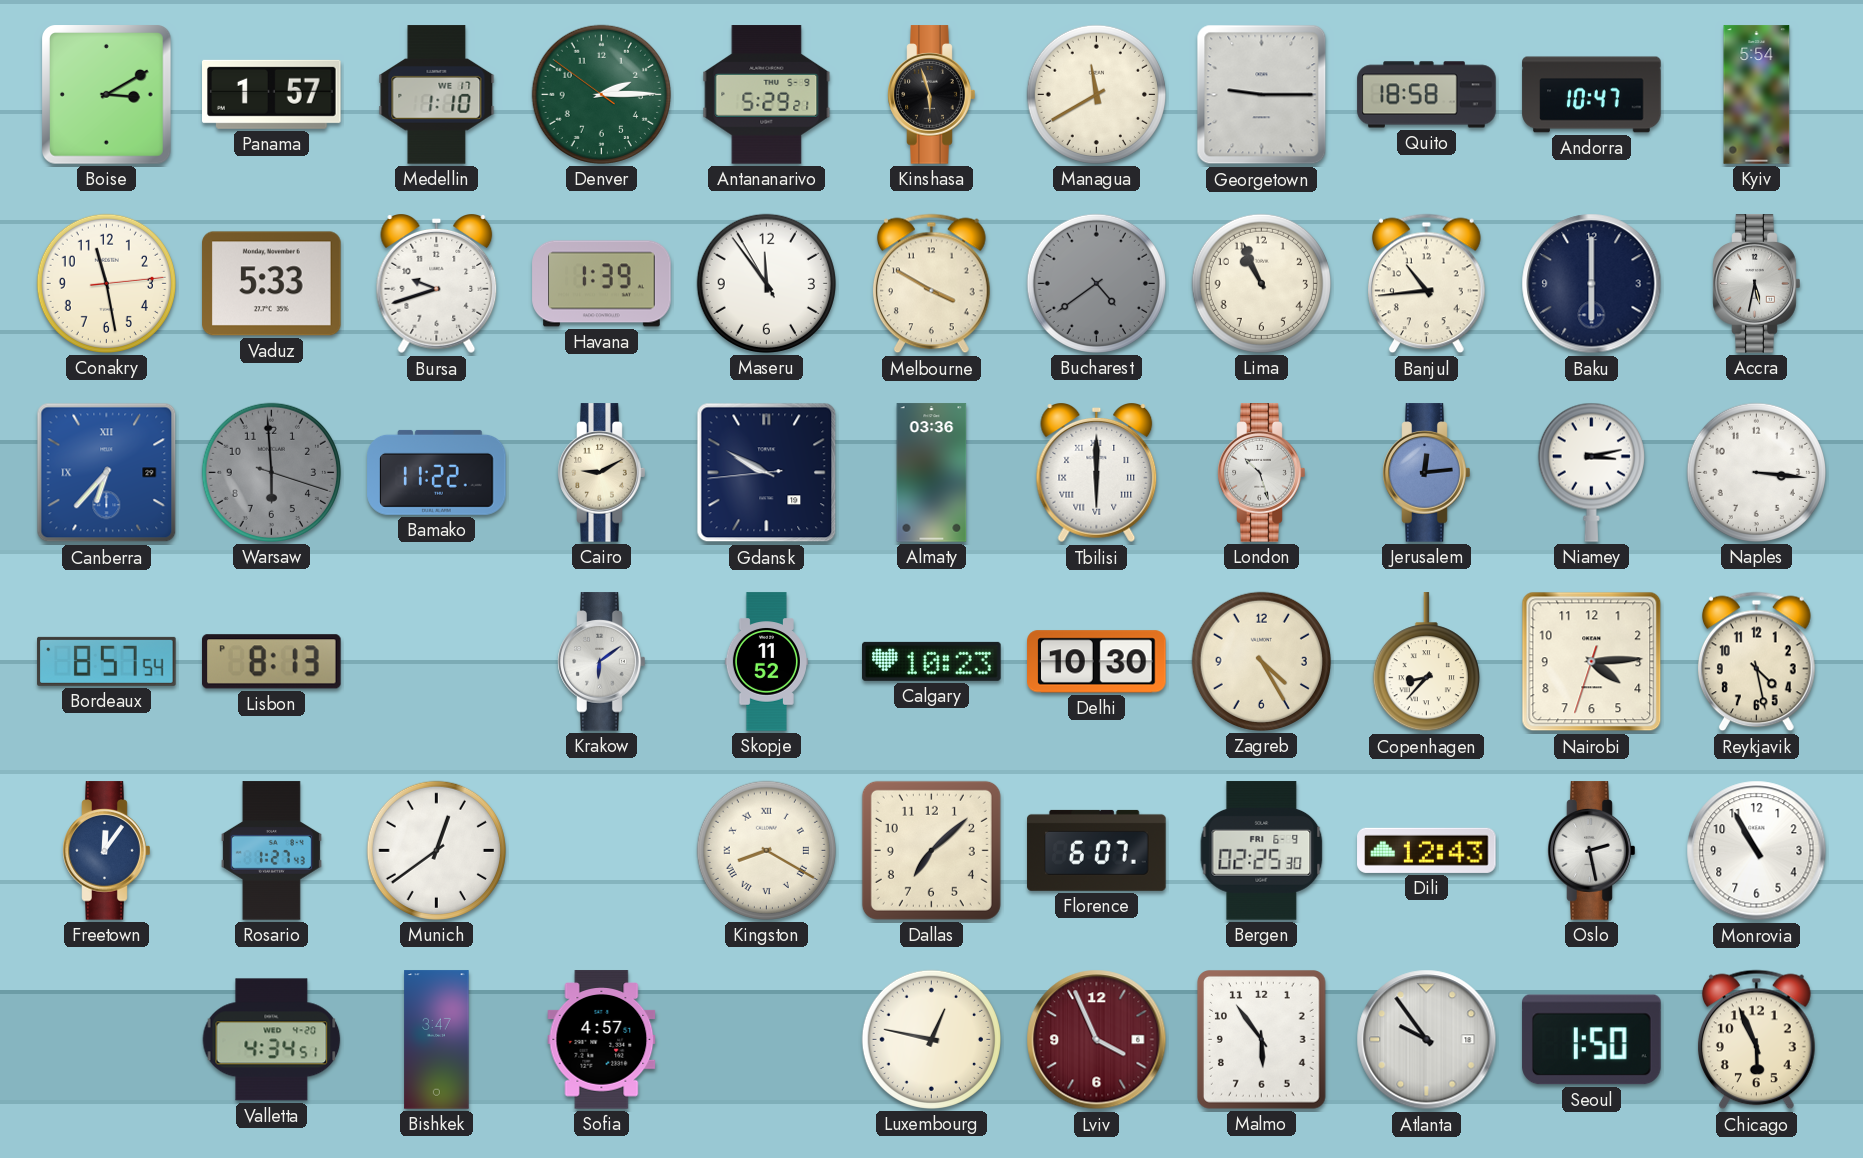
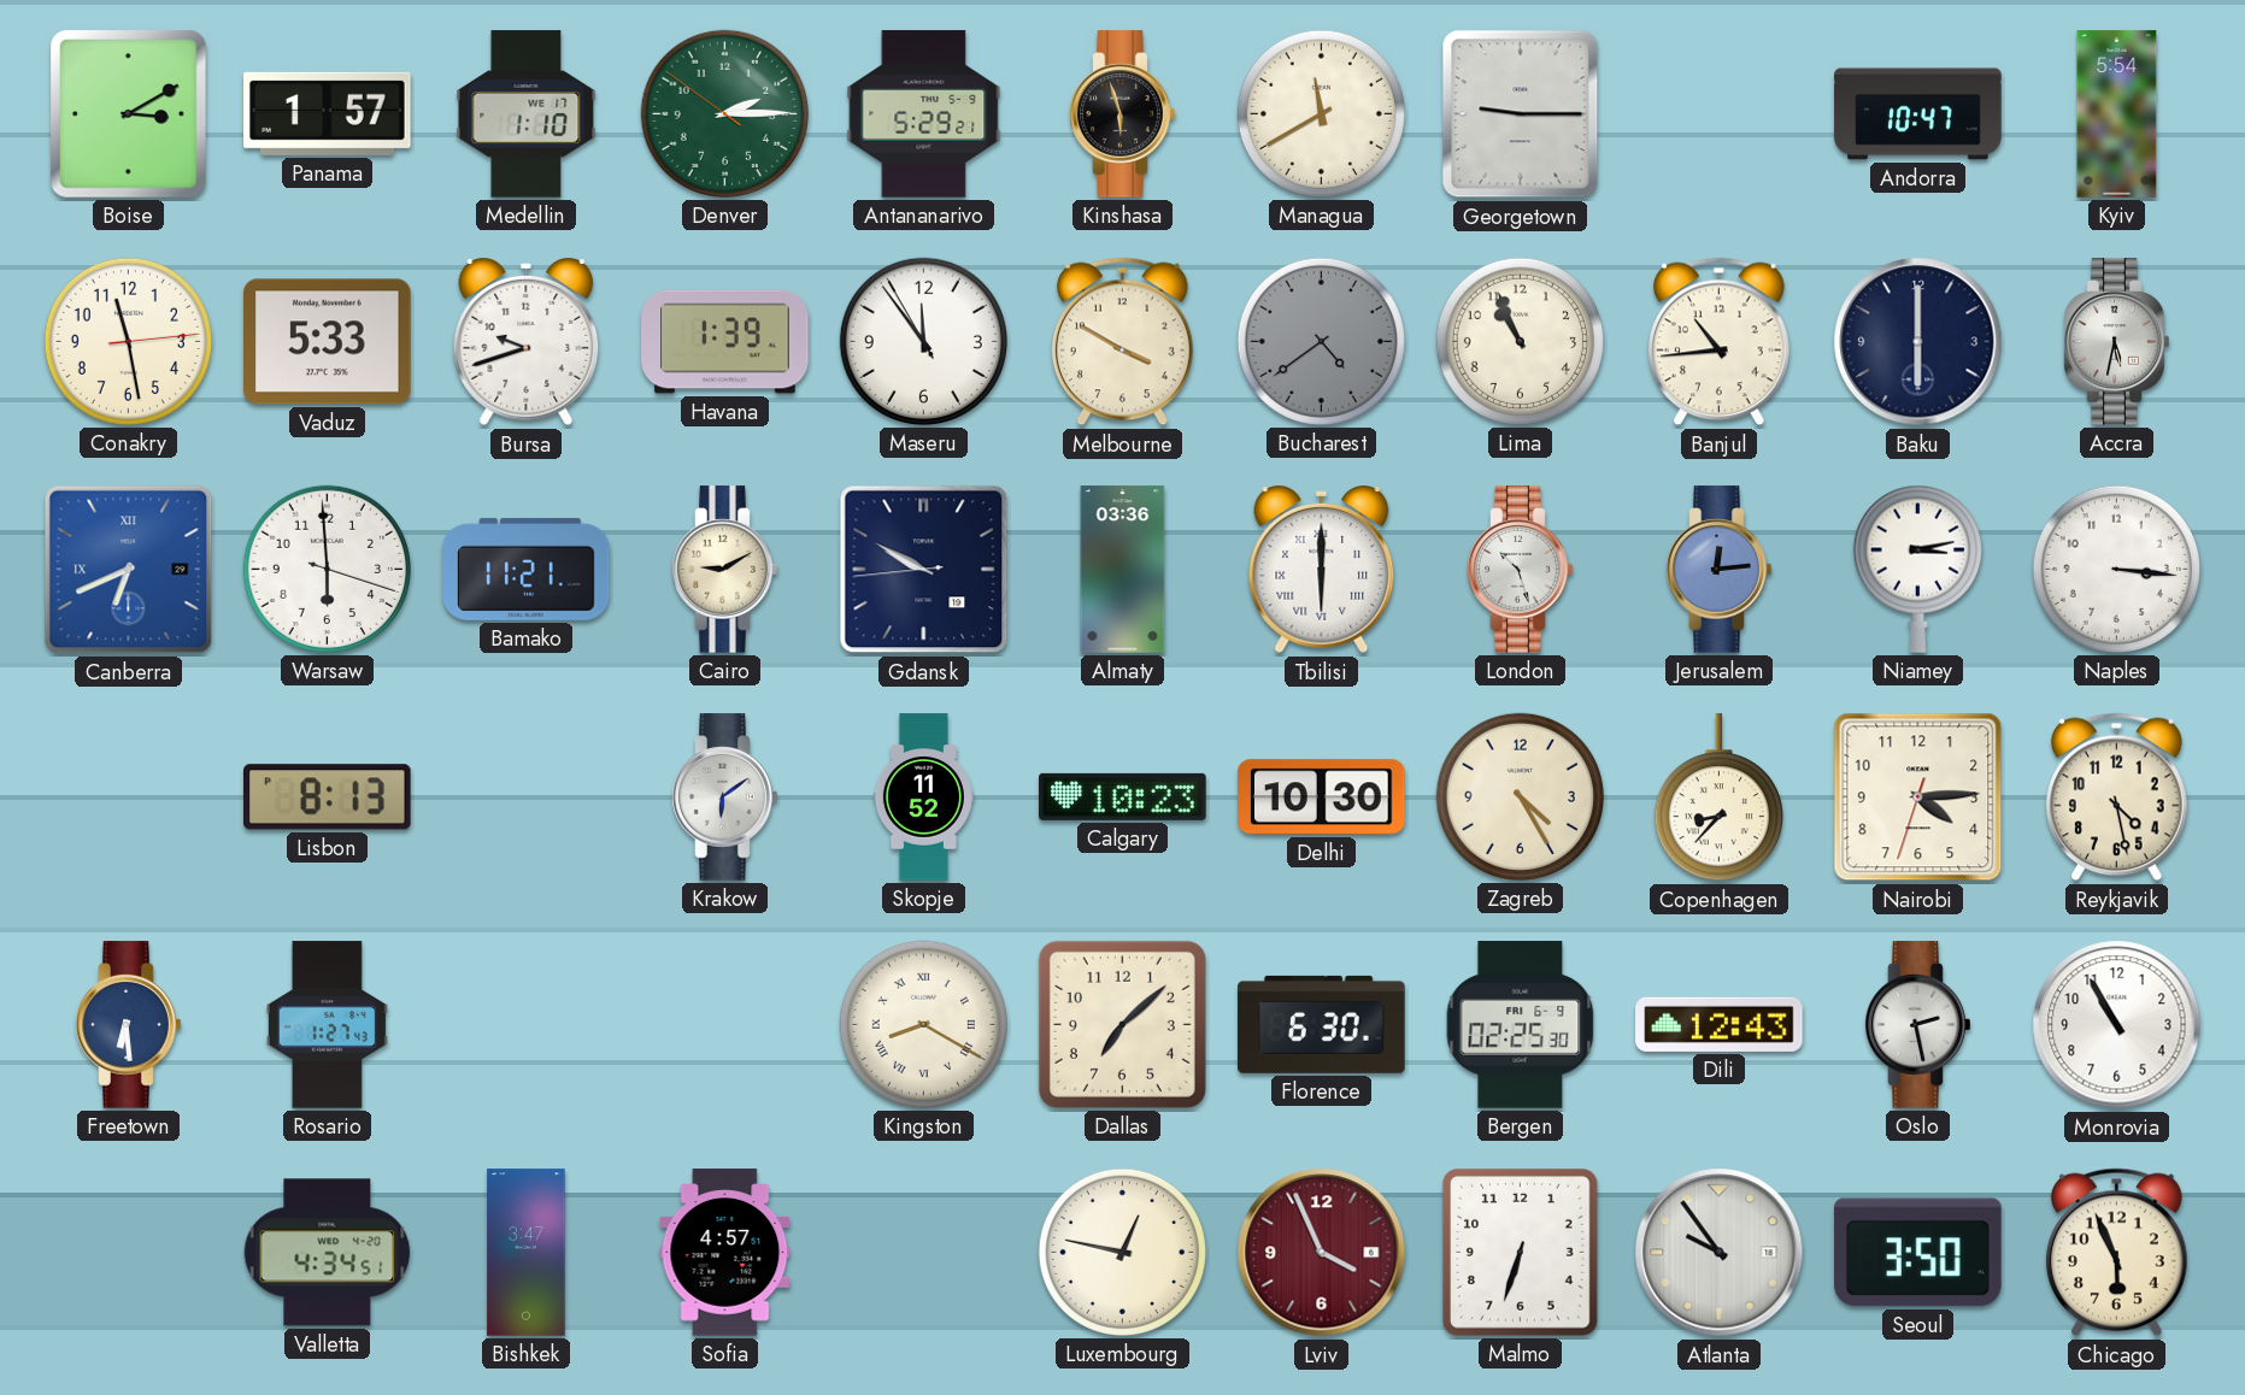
Quito: 18:58 -> none (1427, 95)
Canberra: 6:37 -> 6:41 (129, 570)
Warsaw dial: grey -> white (327, 569)
Bamako: 11:22 -> 11:21 (527, 569)
Bordeaux: 8:57 -> none (107, 661)
Freetown: 12:06 -> 6:29 (129, 1025)
Munich: 12:39 -> none (436, 850)
Florence: 6:07 -> 6:30 (1322, 1024)
Malmo: 5:54 -> 6:33 (1521, 1253)
Seoul: 1:50 -> 3:50 (1918, 1253)
